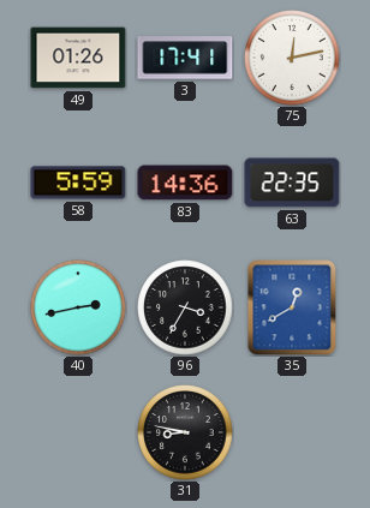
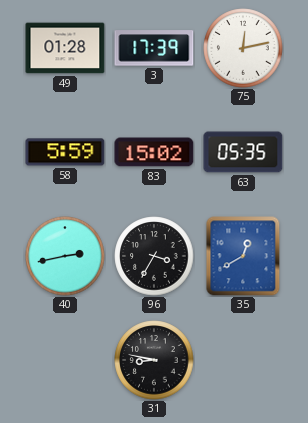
49: 01:26 -> 01:28 (65, 48)
3: 17:41 -> 17:39 (154, 48)
83: 14:36 -> 15:02 (154, 152)
63: 22:35 -> 05:35 (243, 152)
